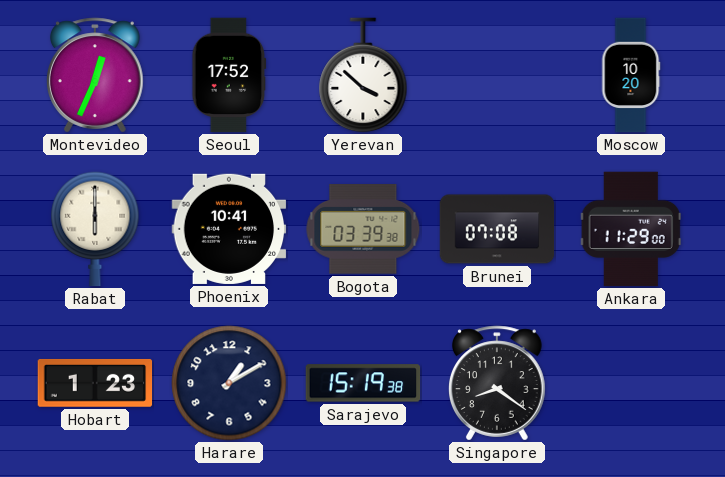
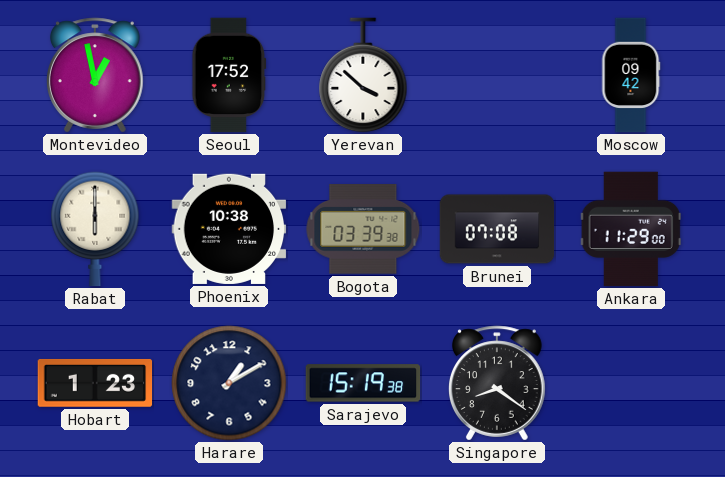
Montevideo: 12:34 -> 12:58 (96, 75)
Moscow: 10:20 -> 09:42 (631, 75)
Phoenix: 10:41 -> 10:38 (229, 229)
